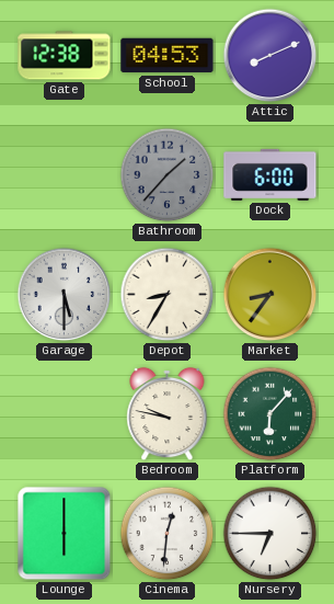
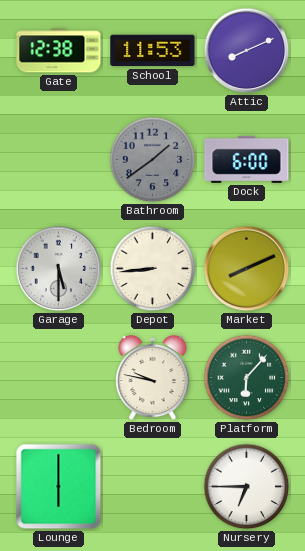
School: 04:53 -> 11:53 (153, 51)
Bathroom: 1:37 -> 1:39 (153, 160)
Depot: 8:35 -> 8:44 (153, 269)
Market: 8:36 -> 8:11 (247, 269)
Cinema: 12:31 -> none (168, 534)
